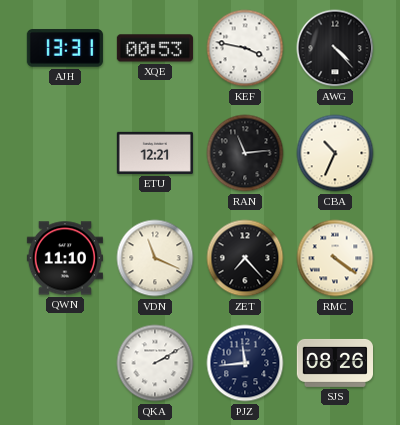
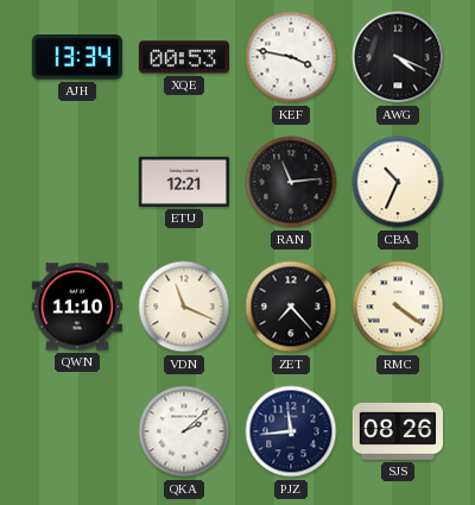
AJH: 13:31 -> 13:34 (77, 57)
AWG: 4:23 -> 4:19 (398, 57)
QKA: 2:10 -> 2:08 (184, 431)
